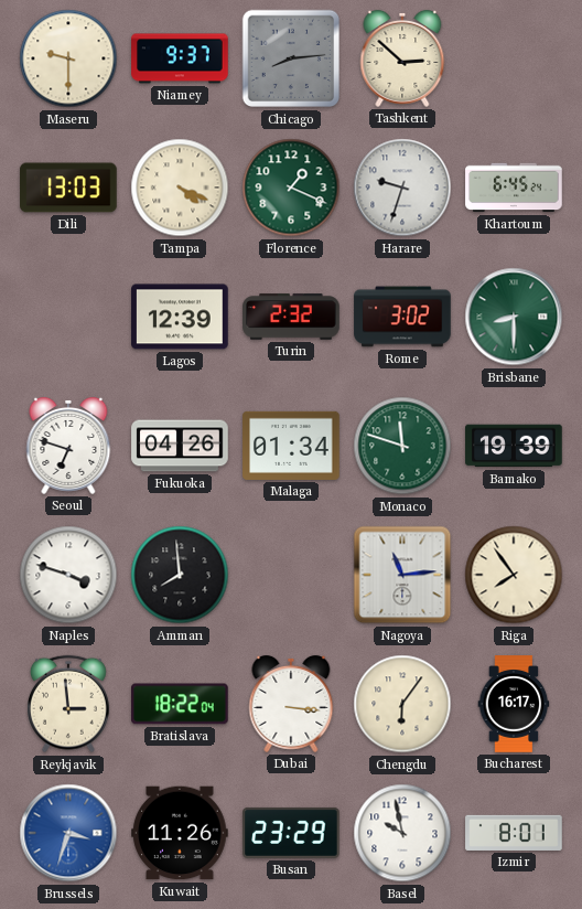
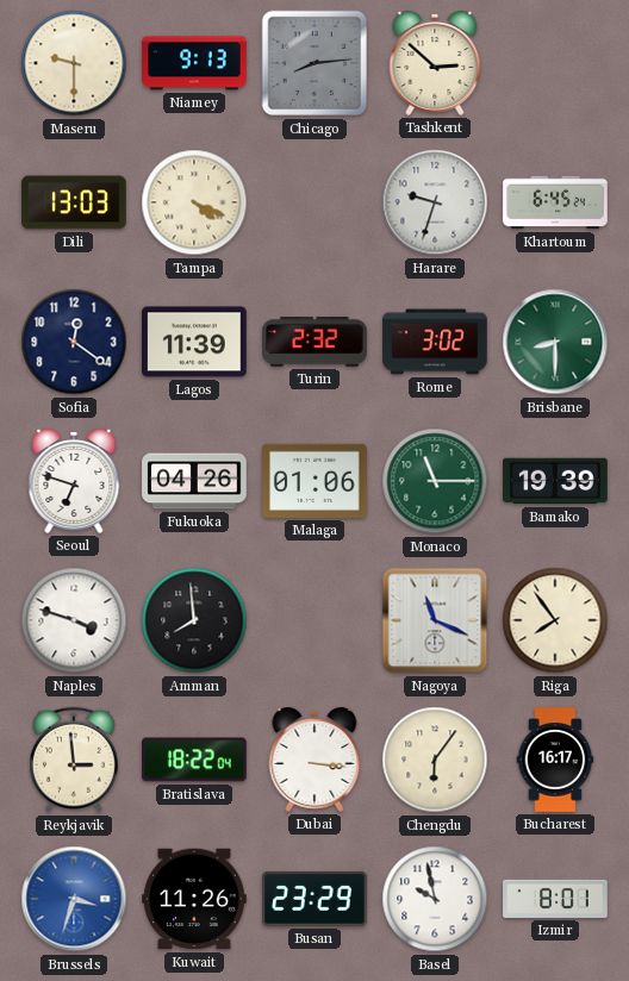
Niamey: 9:37 -> 9:13 (194, 63)
Florence: 1:19 -> none (291, 188)
Sofia: none -> 12:21 (74, 342)
Lagos: 12:39 -> 11:39 (194, 342)
Malaga: 01:34 -> 01:06 (314, 481)
Monaco: 11:48 -> 11:15 (435, 481)
Nagoya: 11:14 -> 11:19 (435, 620)
